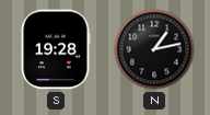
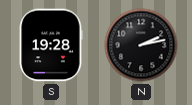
N: 1:13 -> 2:13 (141, 45)
